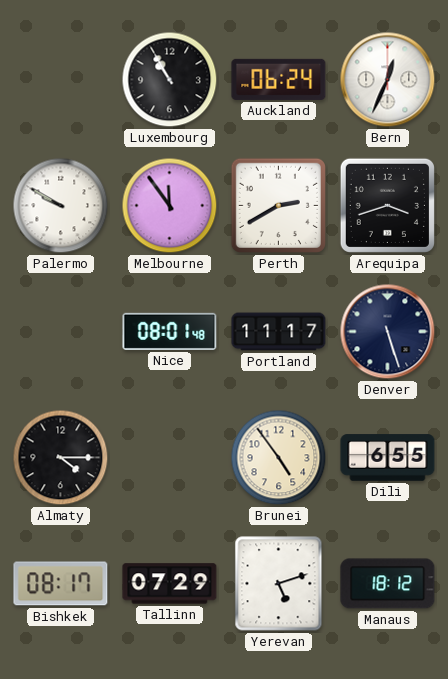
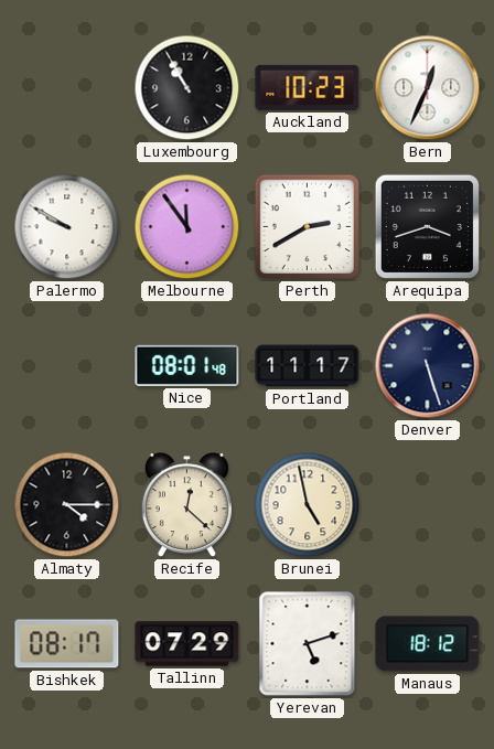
Auckland: 06:24 -> 10:23 (308, 87)
Recife: none -> 12:22 (186, 505)
Brunei: 4:54 -> 4:58 (308, 505)
Dili: 6:55 -> none (388, 458)
